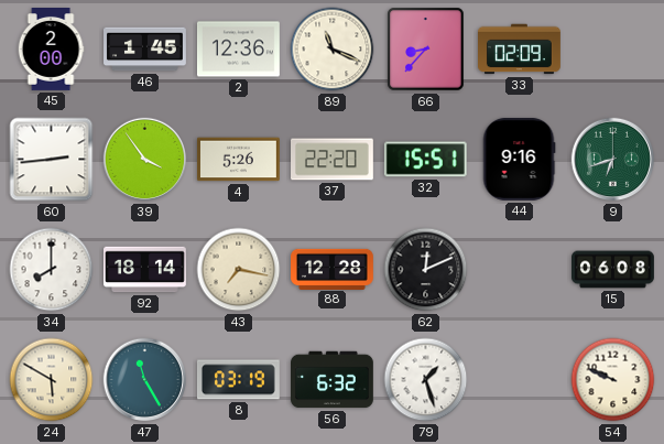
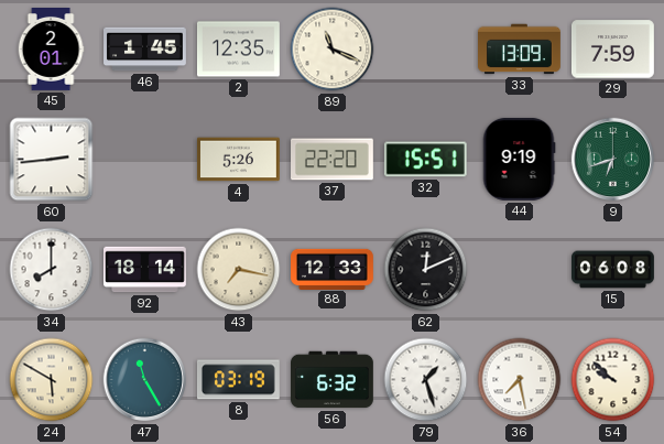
45: 2:00 -> 2:01 (51, 50)
2: 12:36 -> 12:35 (239, 50)
66: 8:37 -> none (426, 50)
33: 02:09 -> 13:09 (520, 50)
29: none -> 7:59 (612, 50)
39: 3:54 -> none (145, 160)
44: 9:16 -> 9:19 (519, 159)
88: 12:28 -> 12:33 (333, 269)
36: none -> 7:28 (520, 380)
54: 9:49 -> 9:52 (613, 380)
